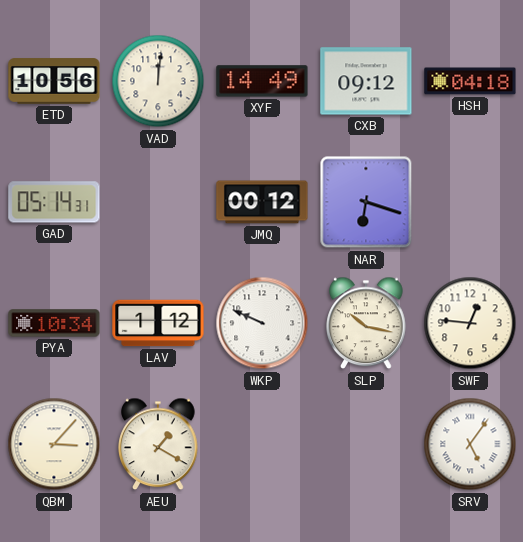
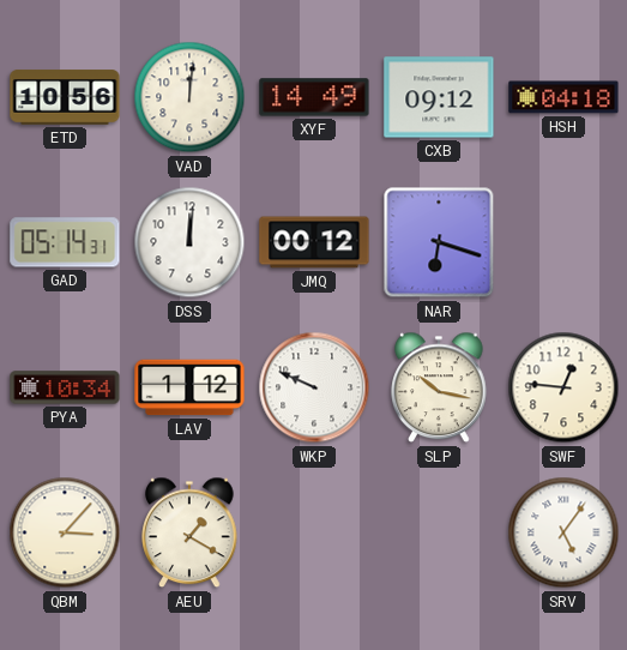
DSS: none -> 12:01 (189, 242)
